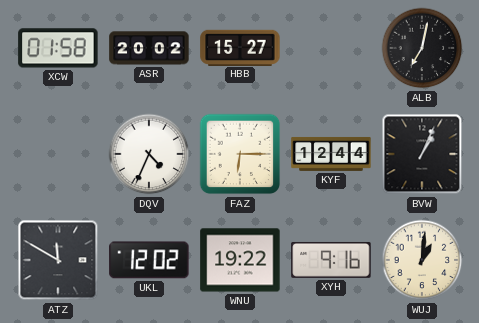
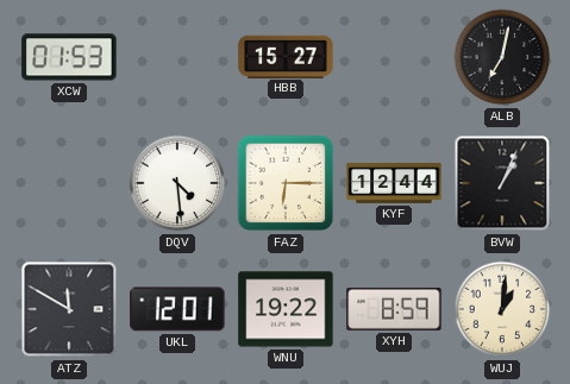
XCW: 01:58 -> 01:53 (69, 57)
ASR: 20:02 -> none (149, 48)
DQV: 4:34 -> 4:29 (177, 183)
UKL: 12:02 -> 12:01 (177, 309)
XYH: 9:16 -> 8:59 (394, 309)
